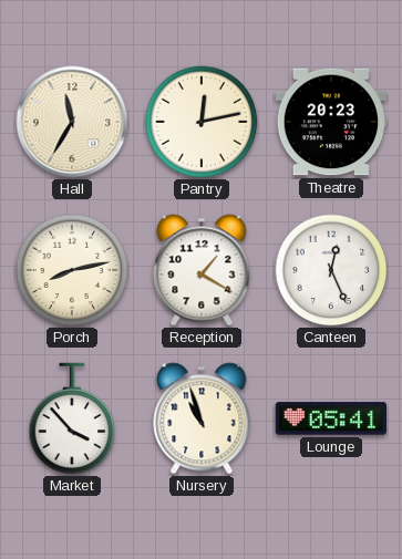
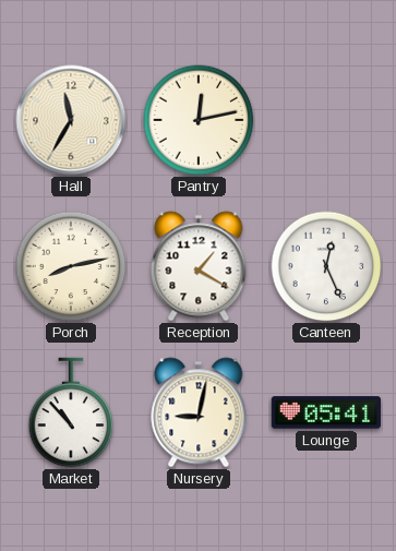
Theatre: 20:23 -> none (330, 122)
Market: 3:53 -> 10:53 (71, 412)
Nursery: 10:57 -> 9:02 (199, 412)
